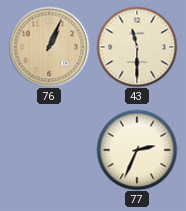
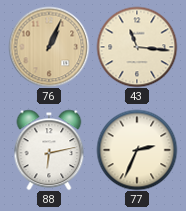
43: 11:30 -> 11:16 (137, 47)
88: none -> 6:13 (49, 150)
